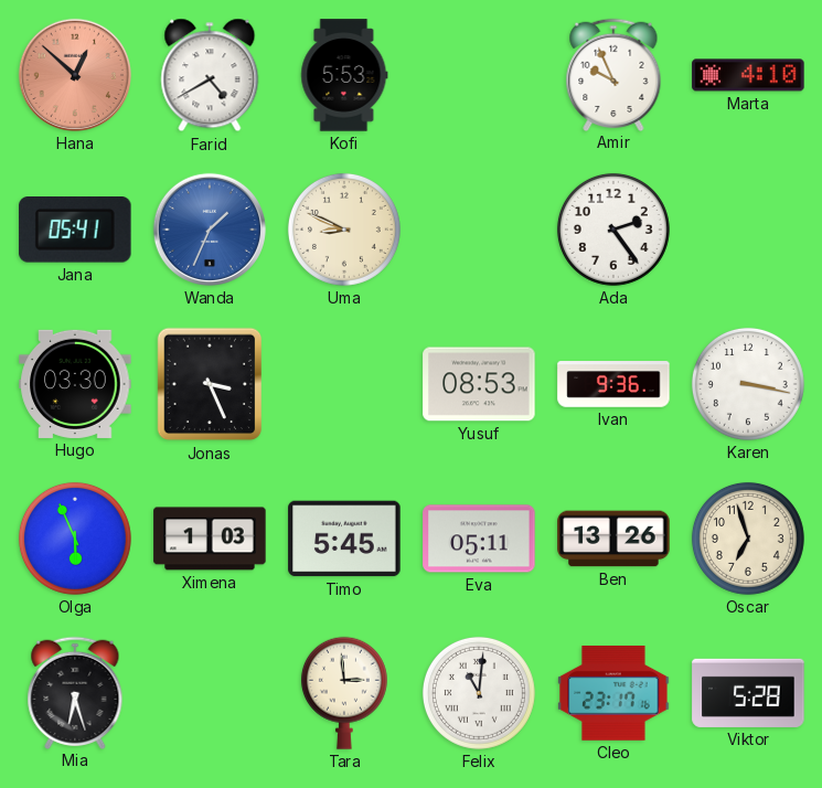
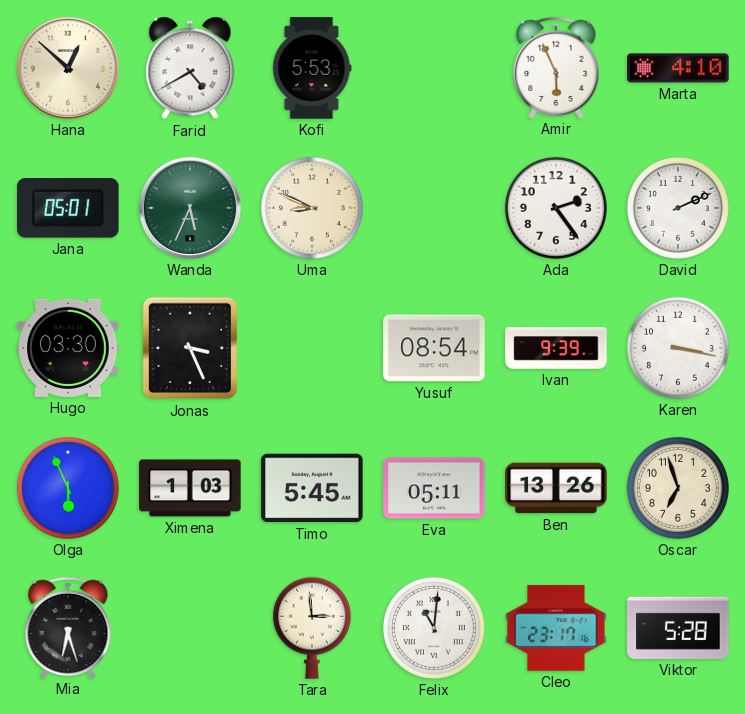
Hana dial: salmon -> cream (68, 68)
Amir: 9:56 -> 5:56 (556, 67)
Jana: 05:41 -> 05:01 (68, 209)
Wanda: 1:34 -> 5:34 (190, 208)
Wanda dial: blue -> green (190, 208)
David: none -> 2:11 (678, 208)
Yusuf: 08:53 -> 08:54 (434, 348)
Ivan: 9:36 -> 9:39 (556, 348)
